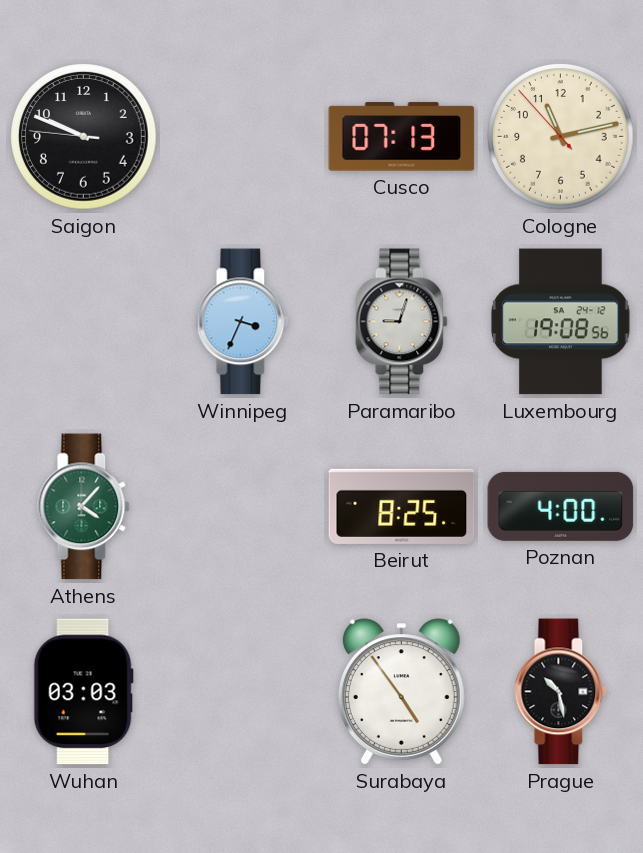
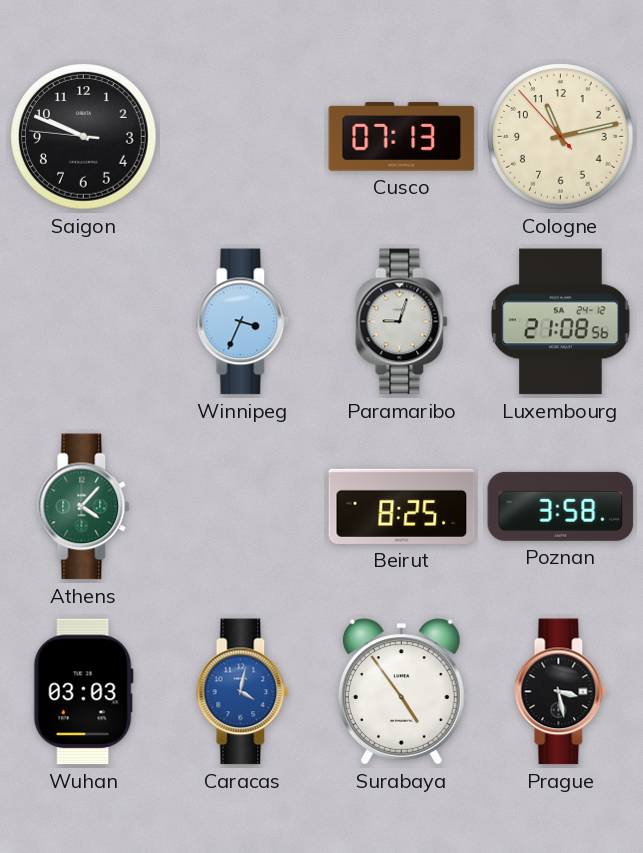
Luxembourg: 19:08 -> 21:08 (561, 322)
Poznan: 4:00 -> 3:58 (561, 506)
Caracas: none -> 4:02 (243, 692)
Prague: 10:28 -> 3:28 (561, 692)
